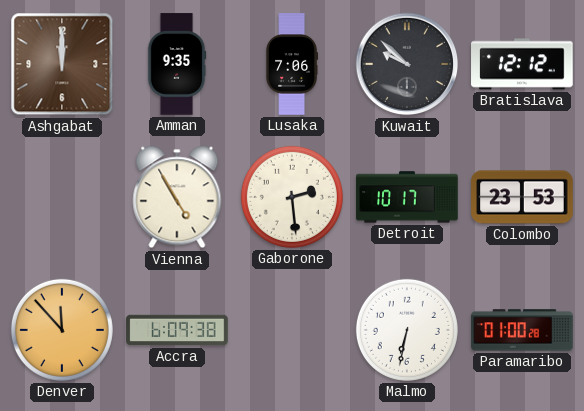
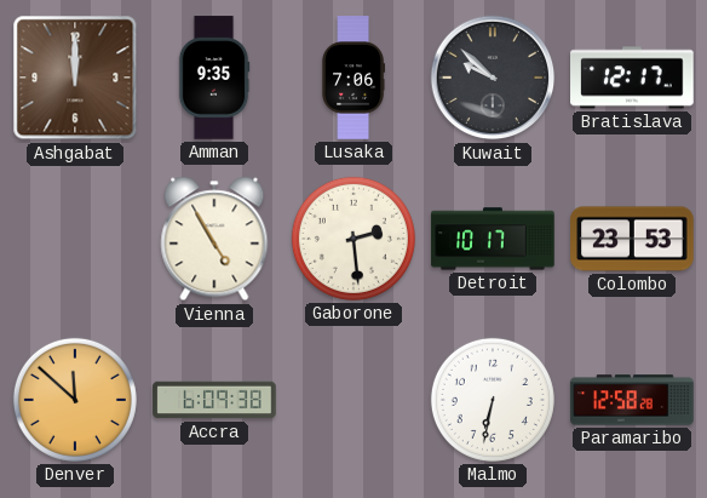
Bratislava: 12:12 -> 12:17 (632, 78)
Denver: 11:53 -> 11:52 (75, 400)
Paramaribo: 01:00 -> 12:58 (632, 400)
